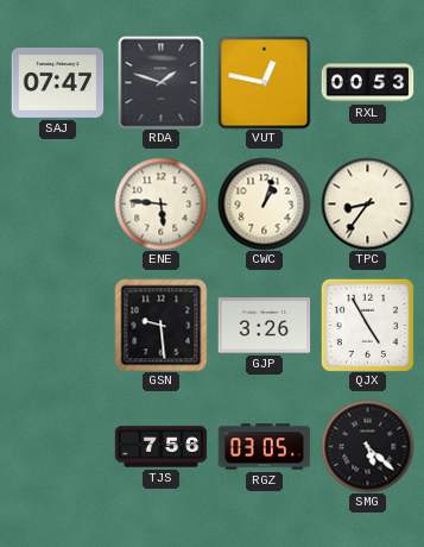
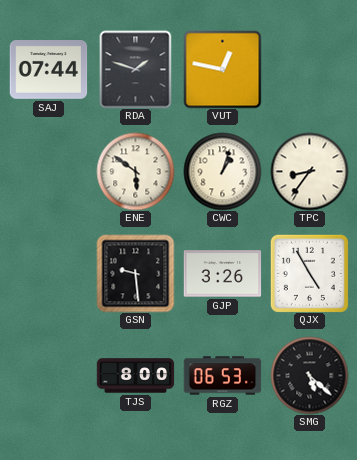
SAJ: 07:47 -> 07:44 (48, 70)
RXL: 00:53 -> none (367, 83)
ENE: 5:46 -> 5:51 (135, 171)
TJS: 7:56 -> 8:00 (135, 376)
RGZ: 03:05 -> 06:53 (222, 376)
